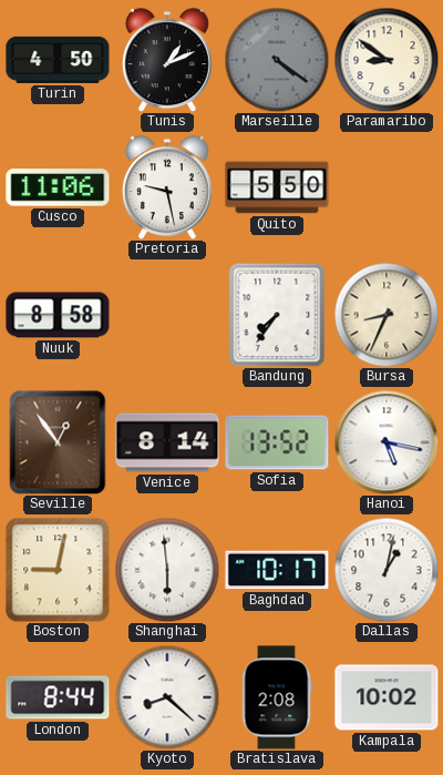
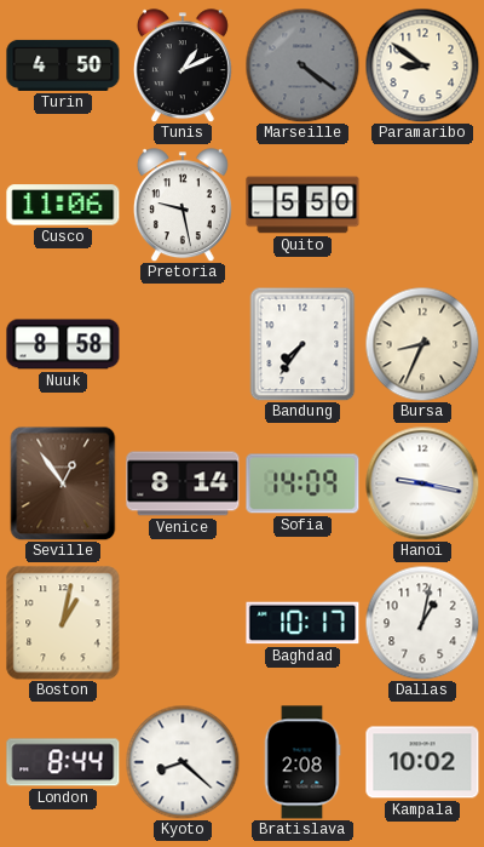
Sofia: 13:52 -> 14:09 (302, 483)
Hanoi: 5:17 -> 9:17 (422, 483)
Boston: 9:02 -> 1:02 (63, 623)
Shanghai: 5:59 -> none (167, 570)
